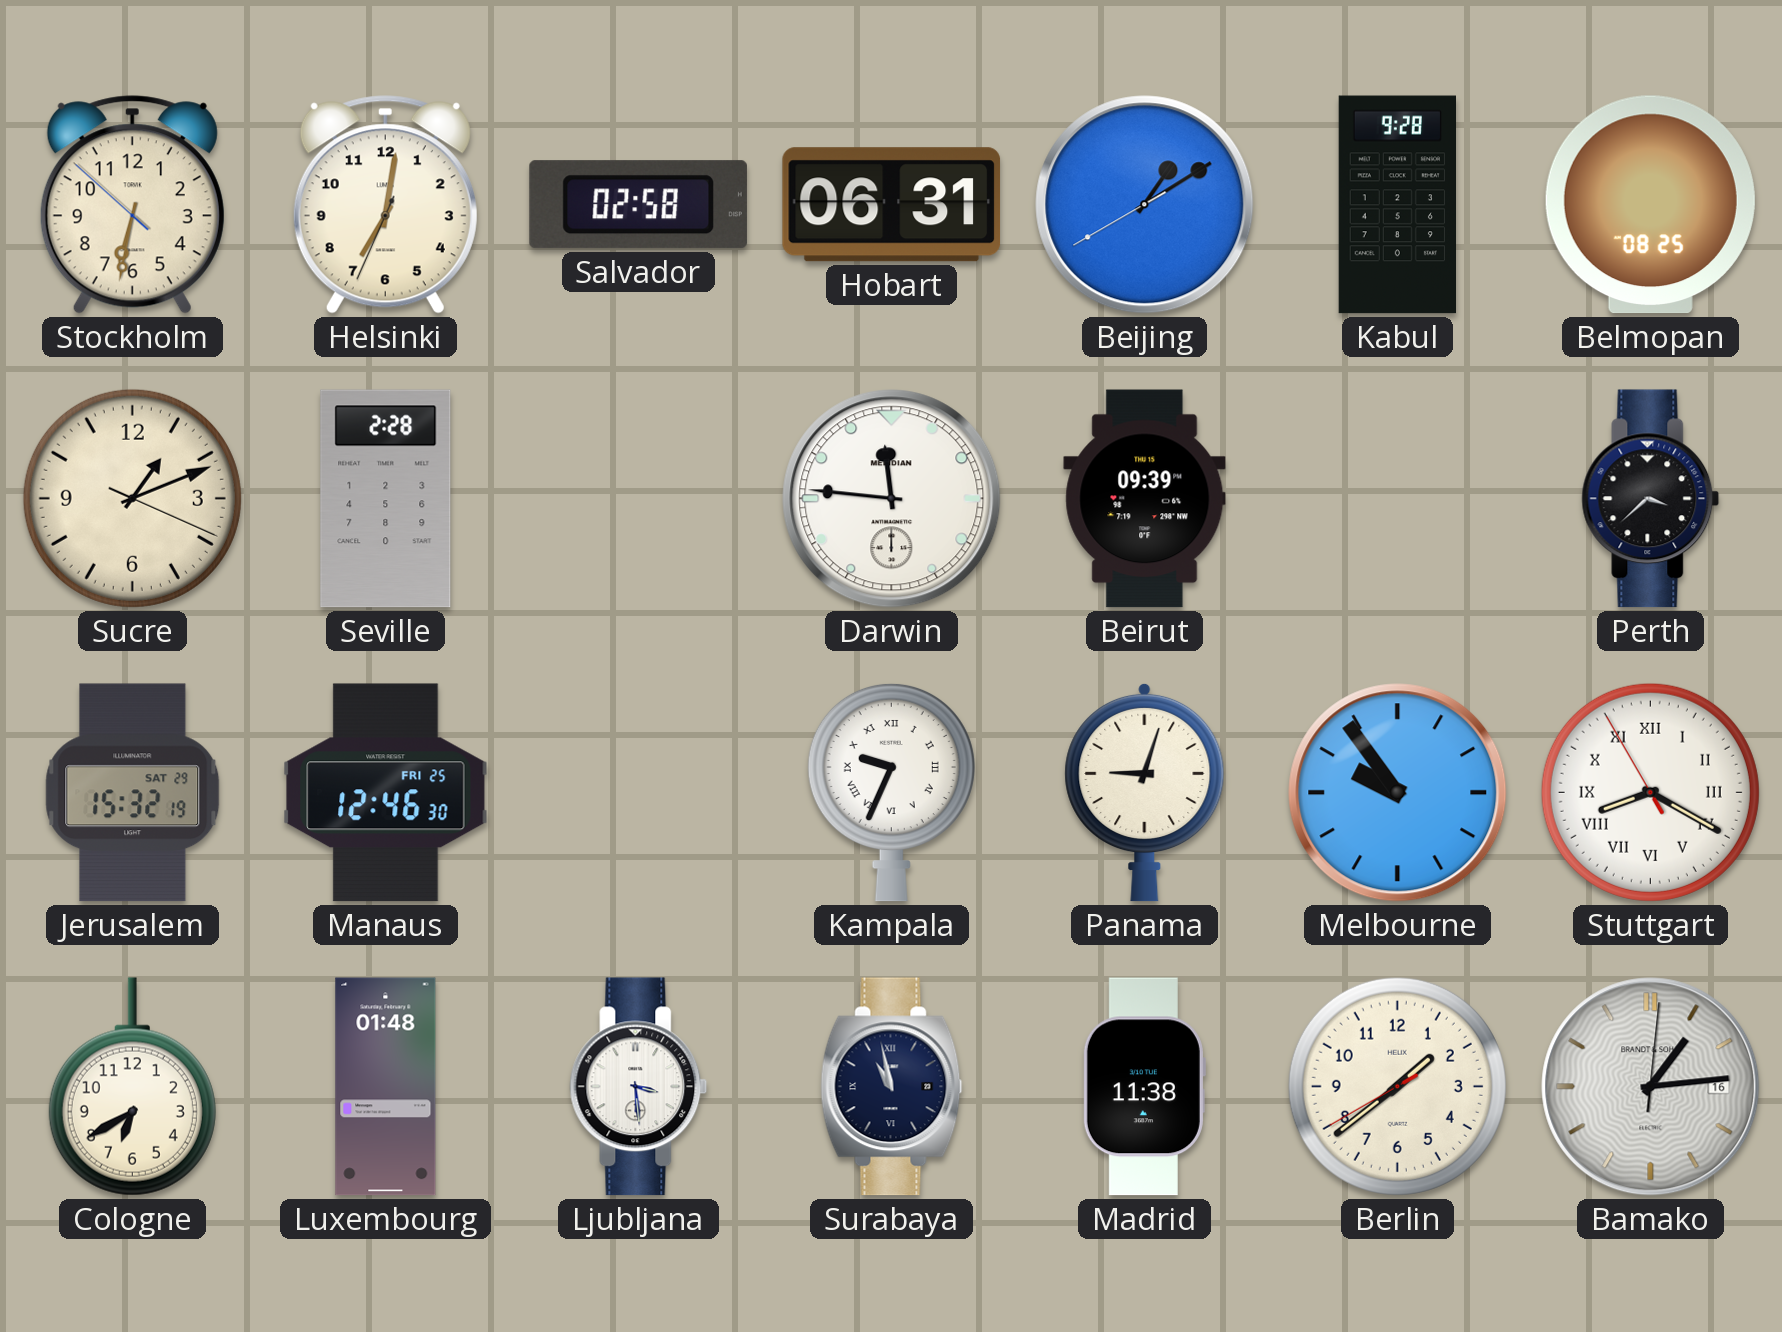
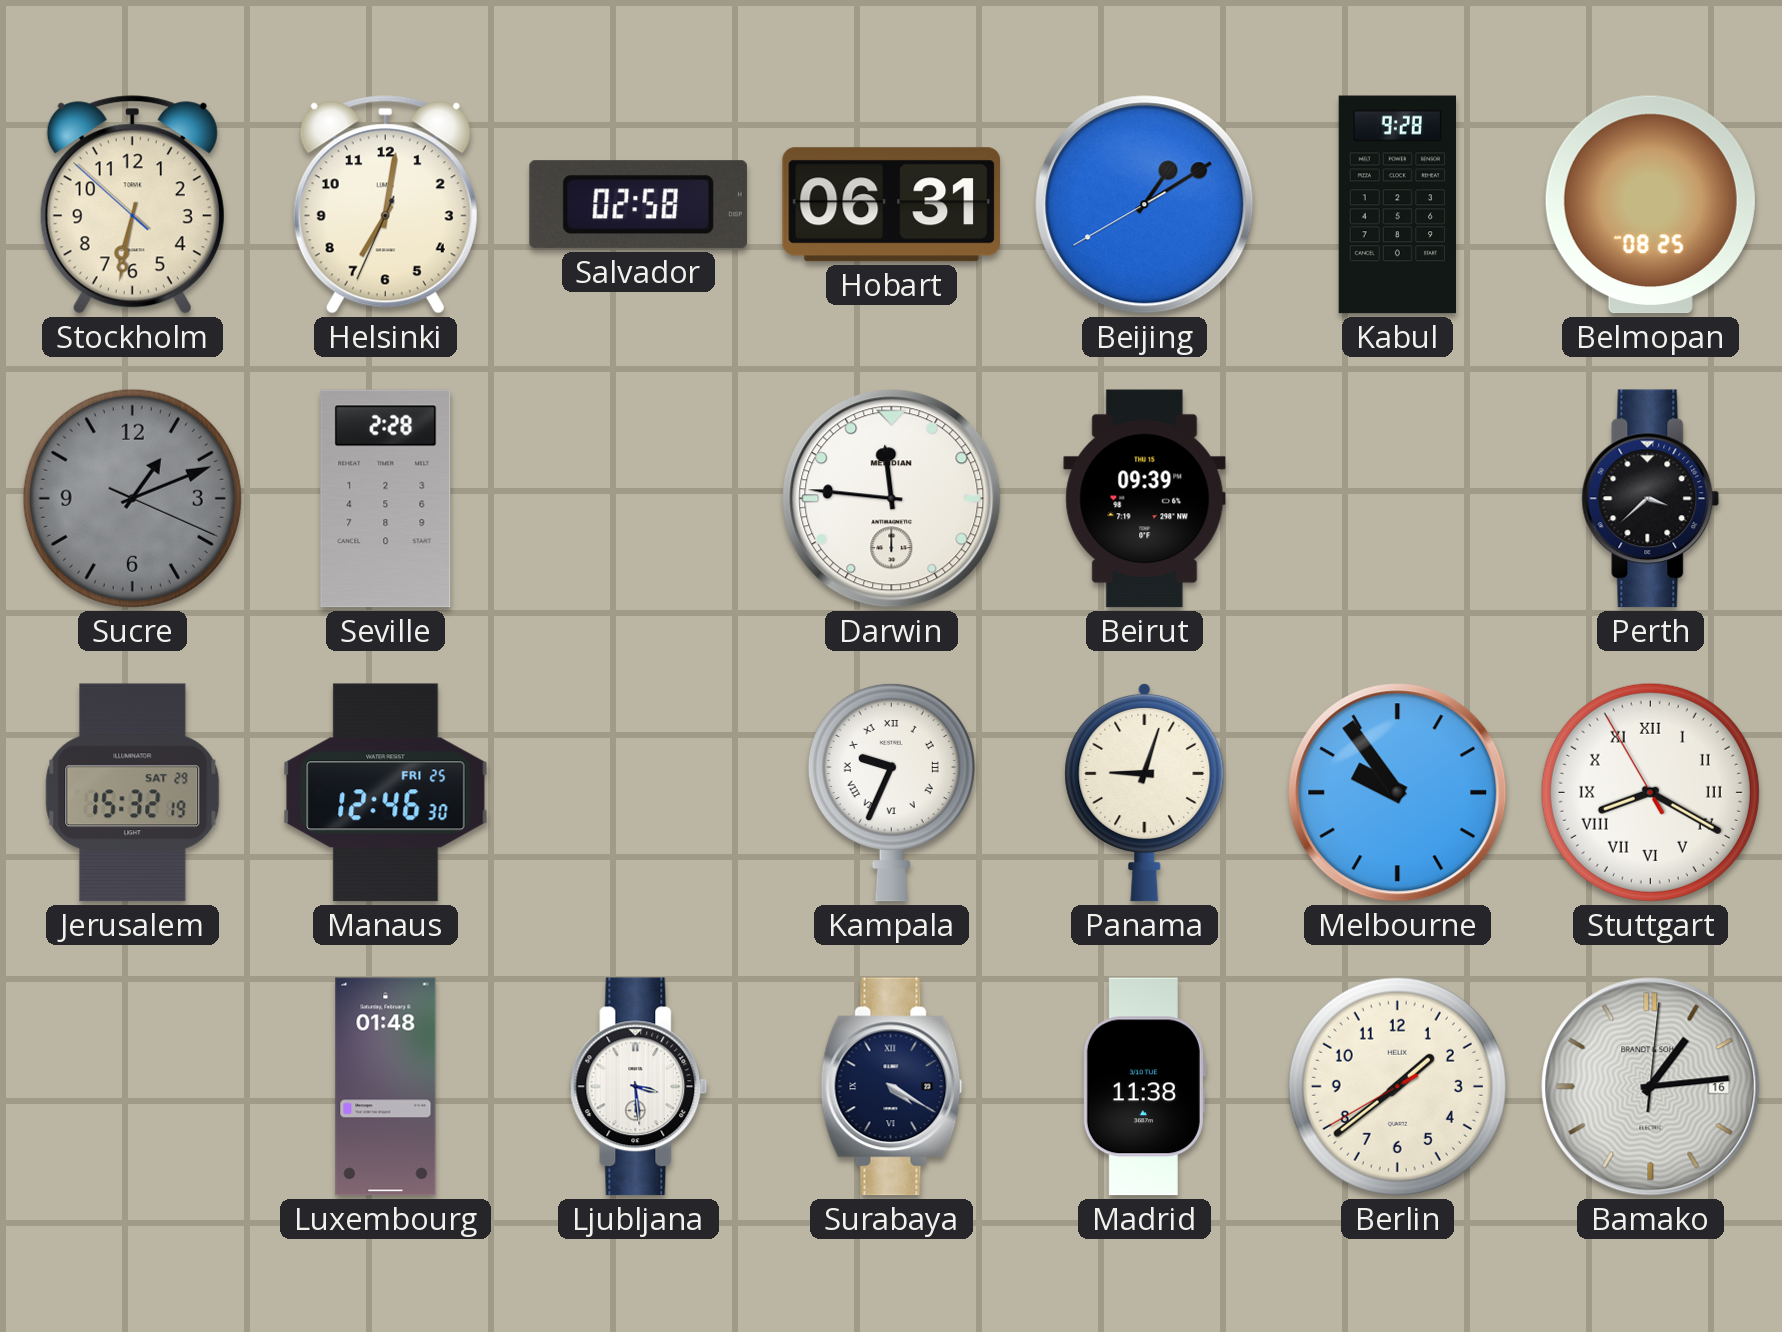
Sucre dial: cream -> grey (132, 498)
Cologne: 6:40 -> none (132, 1087)
Surabaya: 10:58 -> 4:20 (892, 1087)
